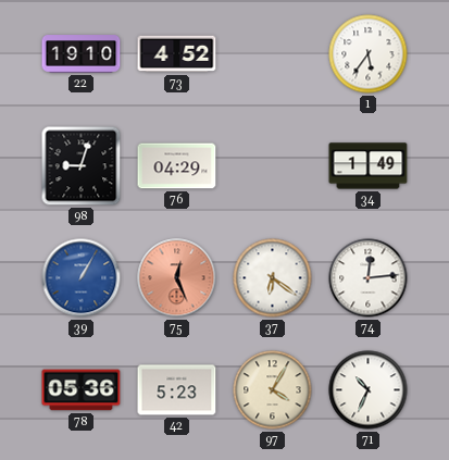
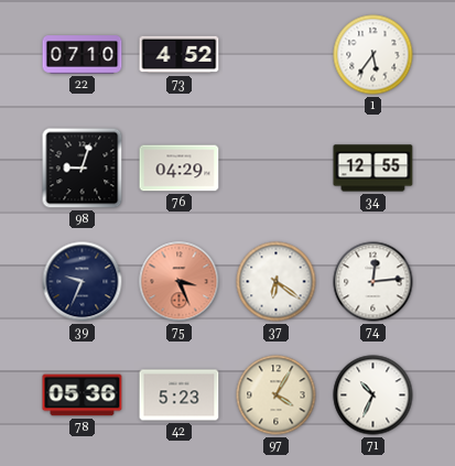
22: 19:10 -> 07:10 (83, 55)
34: 1:49 -> 12:55 (373, 169)
39: 1:05 -> 9:34 (83, 282)
39 dial: blue -> navy (83, 282)
75: 12:26 -> 3:26 (180, 282)
